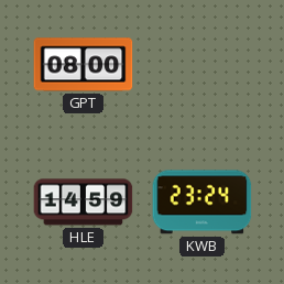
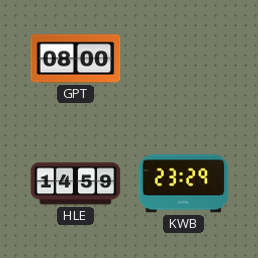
KWB: 23:24 -> 23:29 (184, 184)
